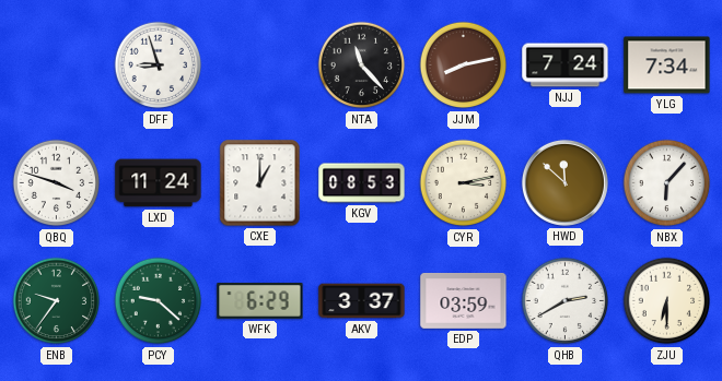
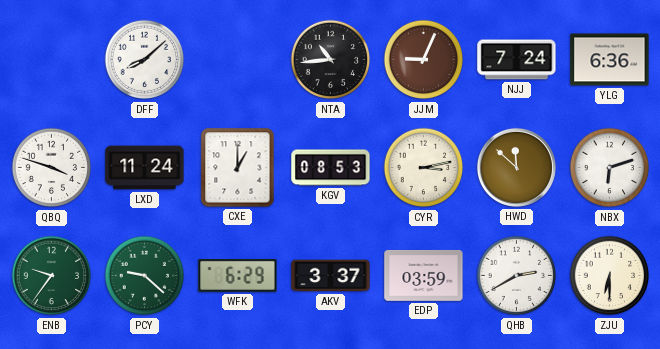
DFF: 8:57 -> 8:08 (145, 60)
NTA: 11:23 -> 10:44 (331, 60)
JJM: 8:13 -> 9:04 (424, 60)
YLG: 7:34 -> 6:36 (610, 60)
NBX: 6:07 -> 6:12 (610, 168)
